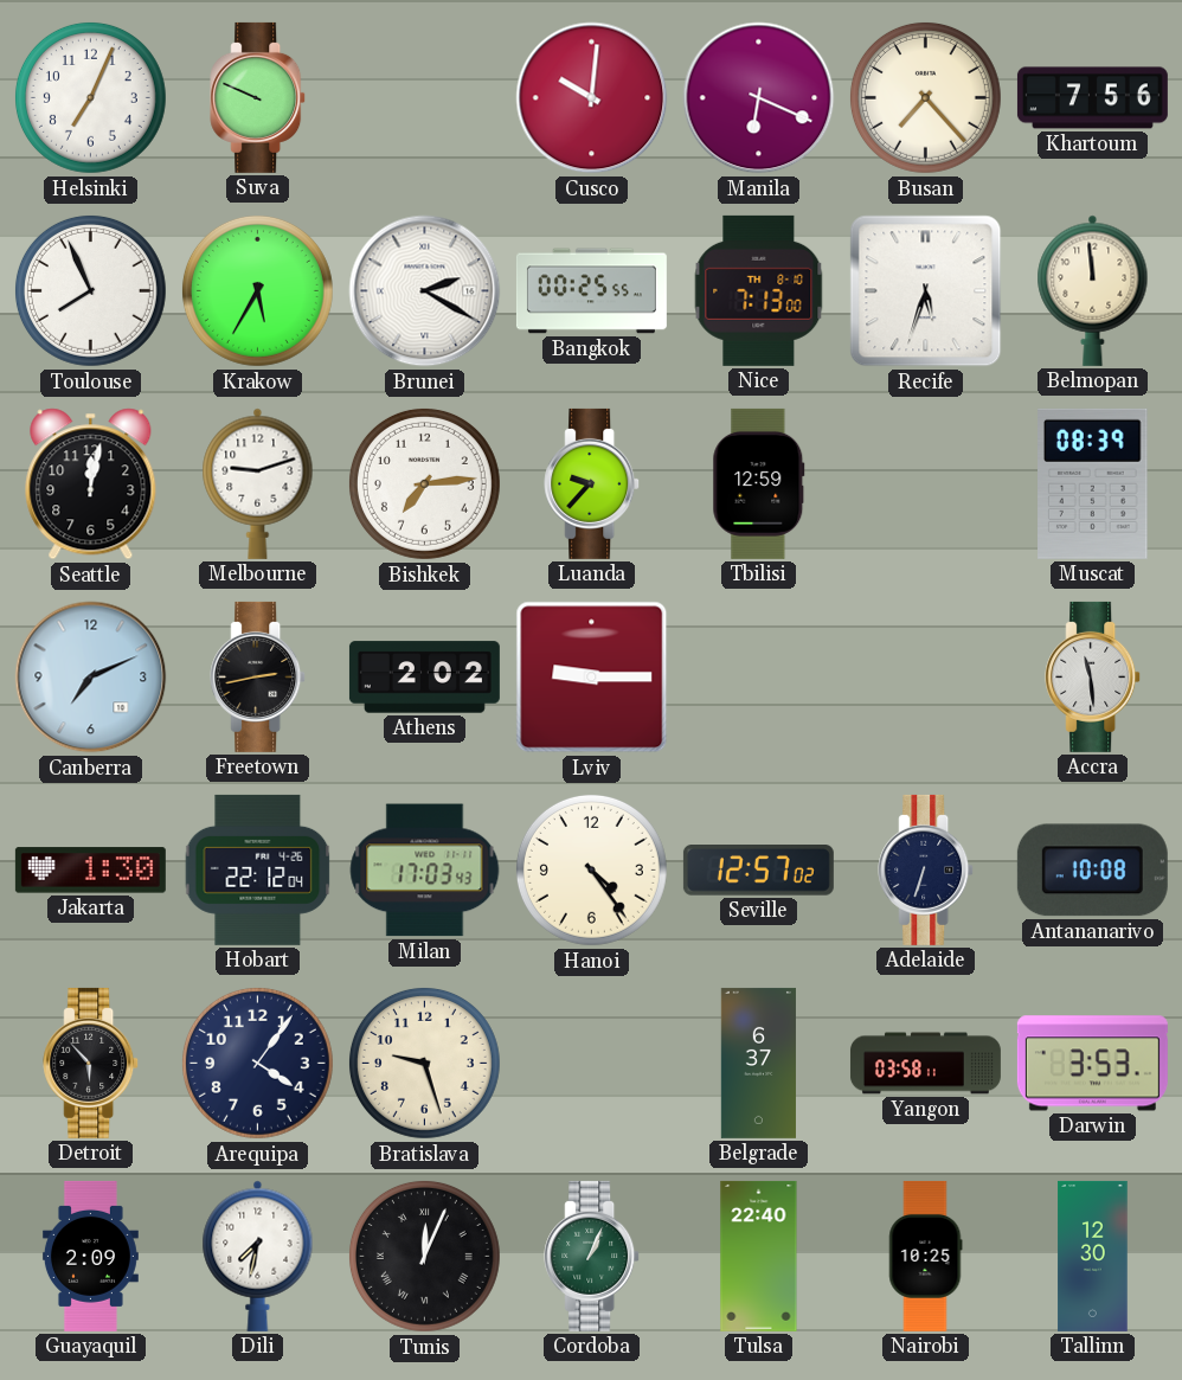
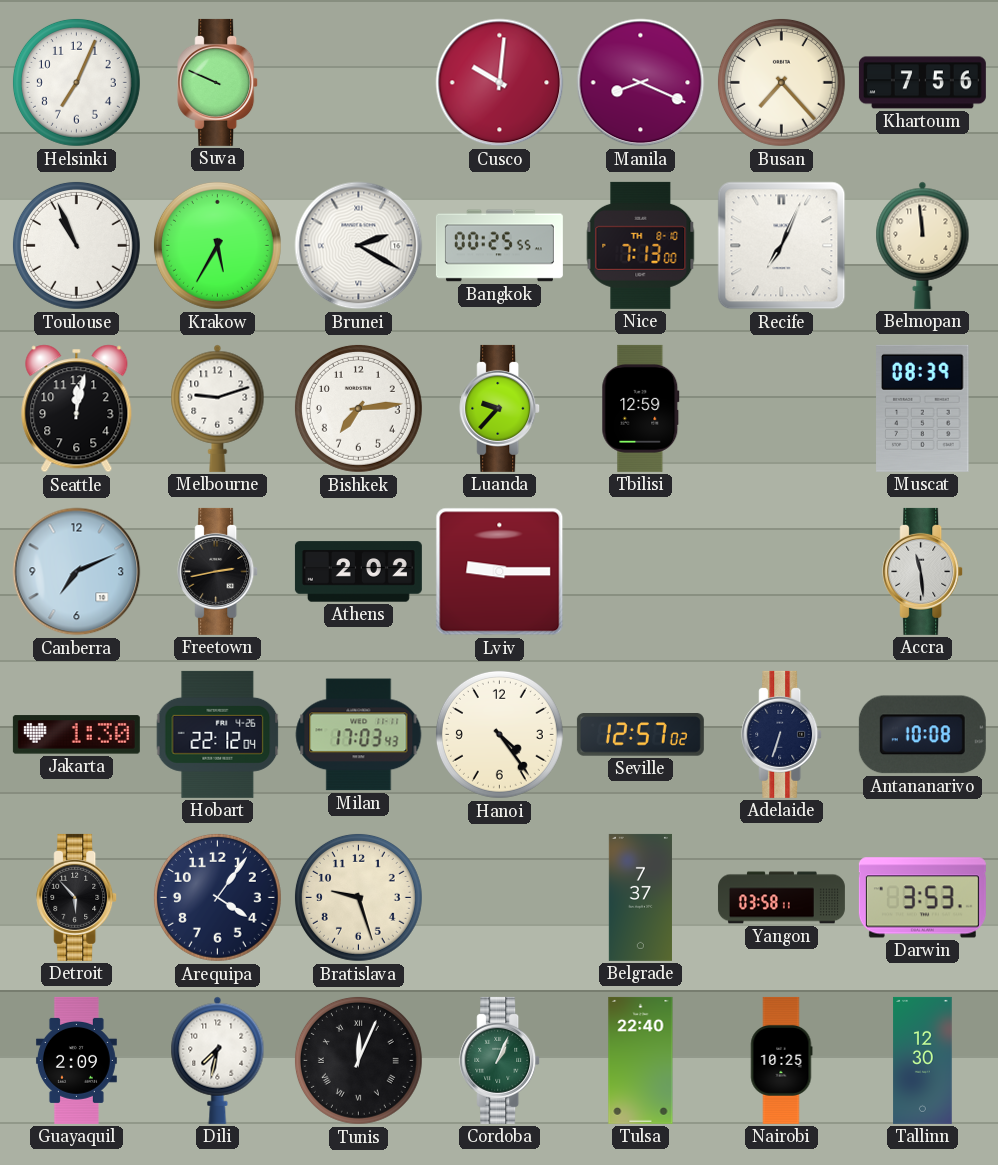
Manila: 6:19 -> 8:19 (641, 83)
Toulouse: 7:56 -> 10:56 (76, 245)
Recife: 5:33 -> 7:04 (782, 246)
Belgrade: 6:37 -> 7:37 (640, 897)
